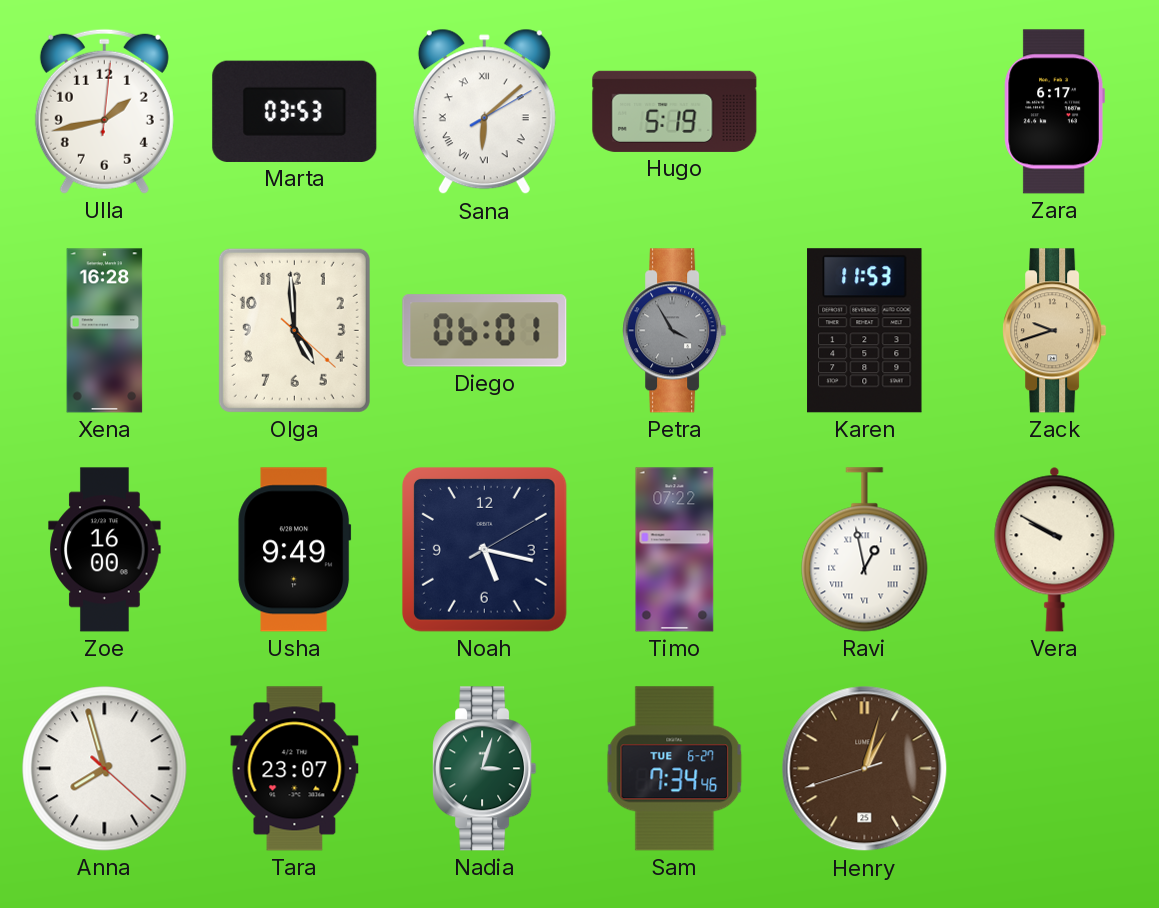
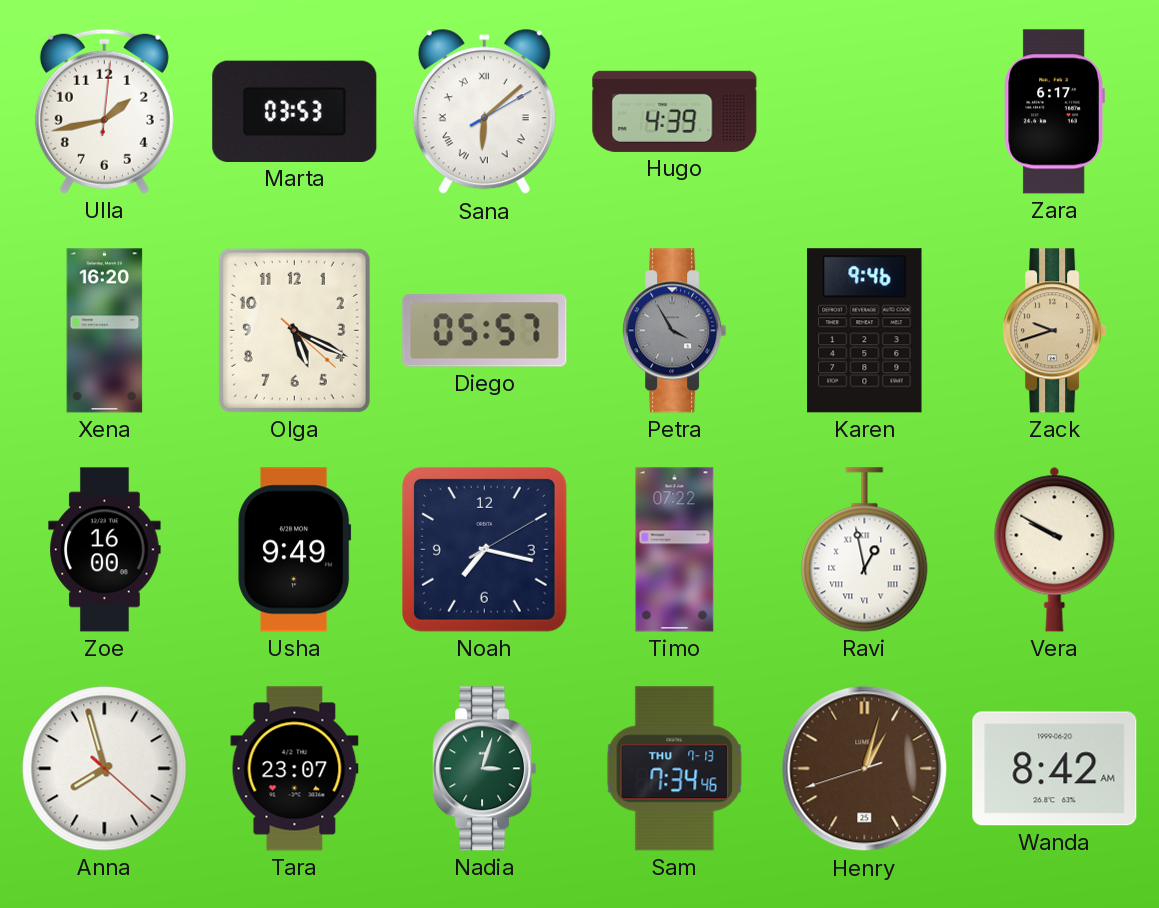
Hugo: 5:19 -> 4:39 (675, 111)
Xena: 16:28 -> 16:20 (105, 331)
Olga: 4:59 -> 5:19 (294, 330)
Diego: 06:01 -> 05:57 (485, 331)
Karen: 11:53 -> 9:46 (865, 331)
Noah: 5:17 -> 7:17 (484, 549)
Sam date: TUE 6-27 -> THU 7-13 (675, 769)
Wanda: none -> 8:42 (1055, 769)
